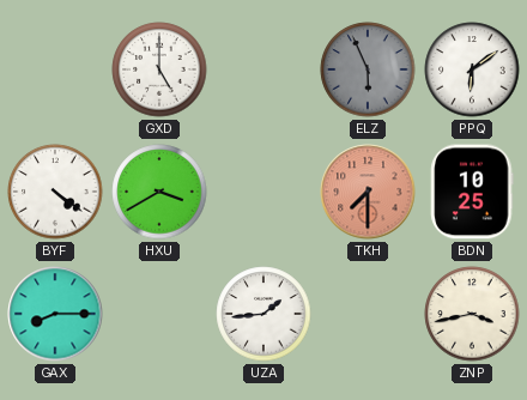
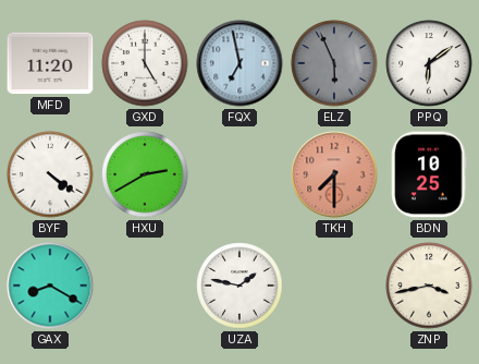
MFD: none -> 11:20 (50, 63)
FQX: none -> 6:58 (239, 63)
HXU: 3:40 -> 2:40 (145, 174)
GAX: 8:15 -> 8:20 (50, 286)
UZA: 1:44 -> 1:47 (239, 286)
